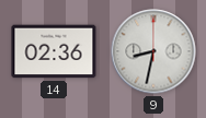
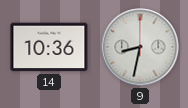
14: 02:36 -> 10:36 (49, 47)
